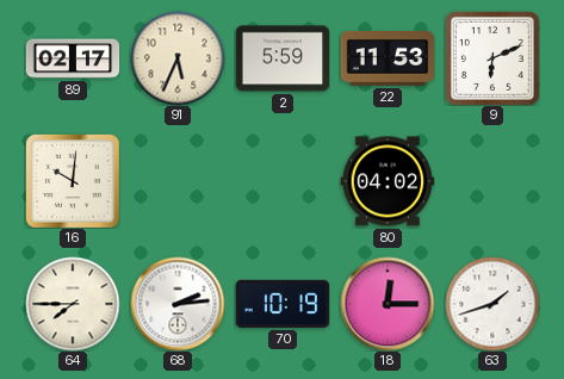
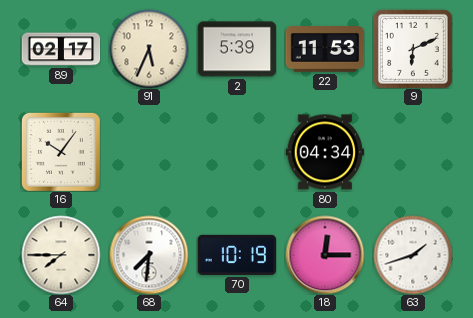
2: 5:59 -> 5:39 (237, 49)
16: 10:01 -> 10:06 (61, 152)
80: 04:02 -> 04:34 (325, 152)
68: 2:14 -> 7:31 (149, 255)
